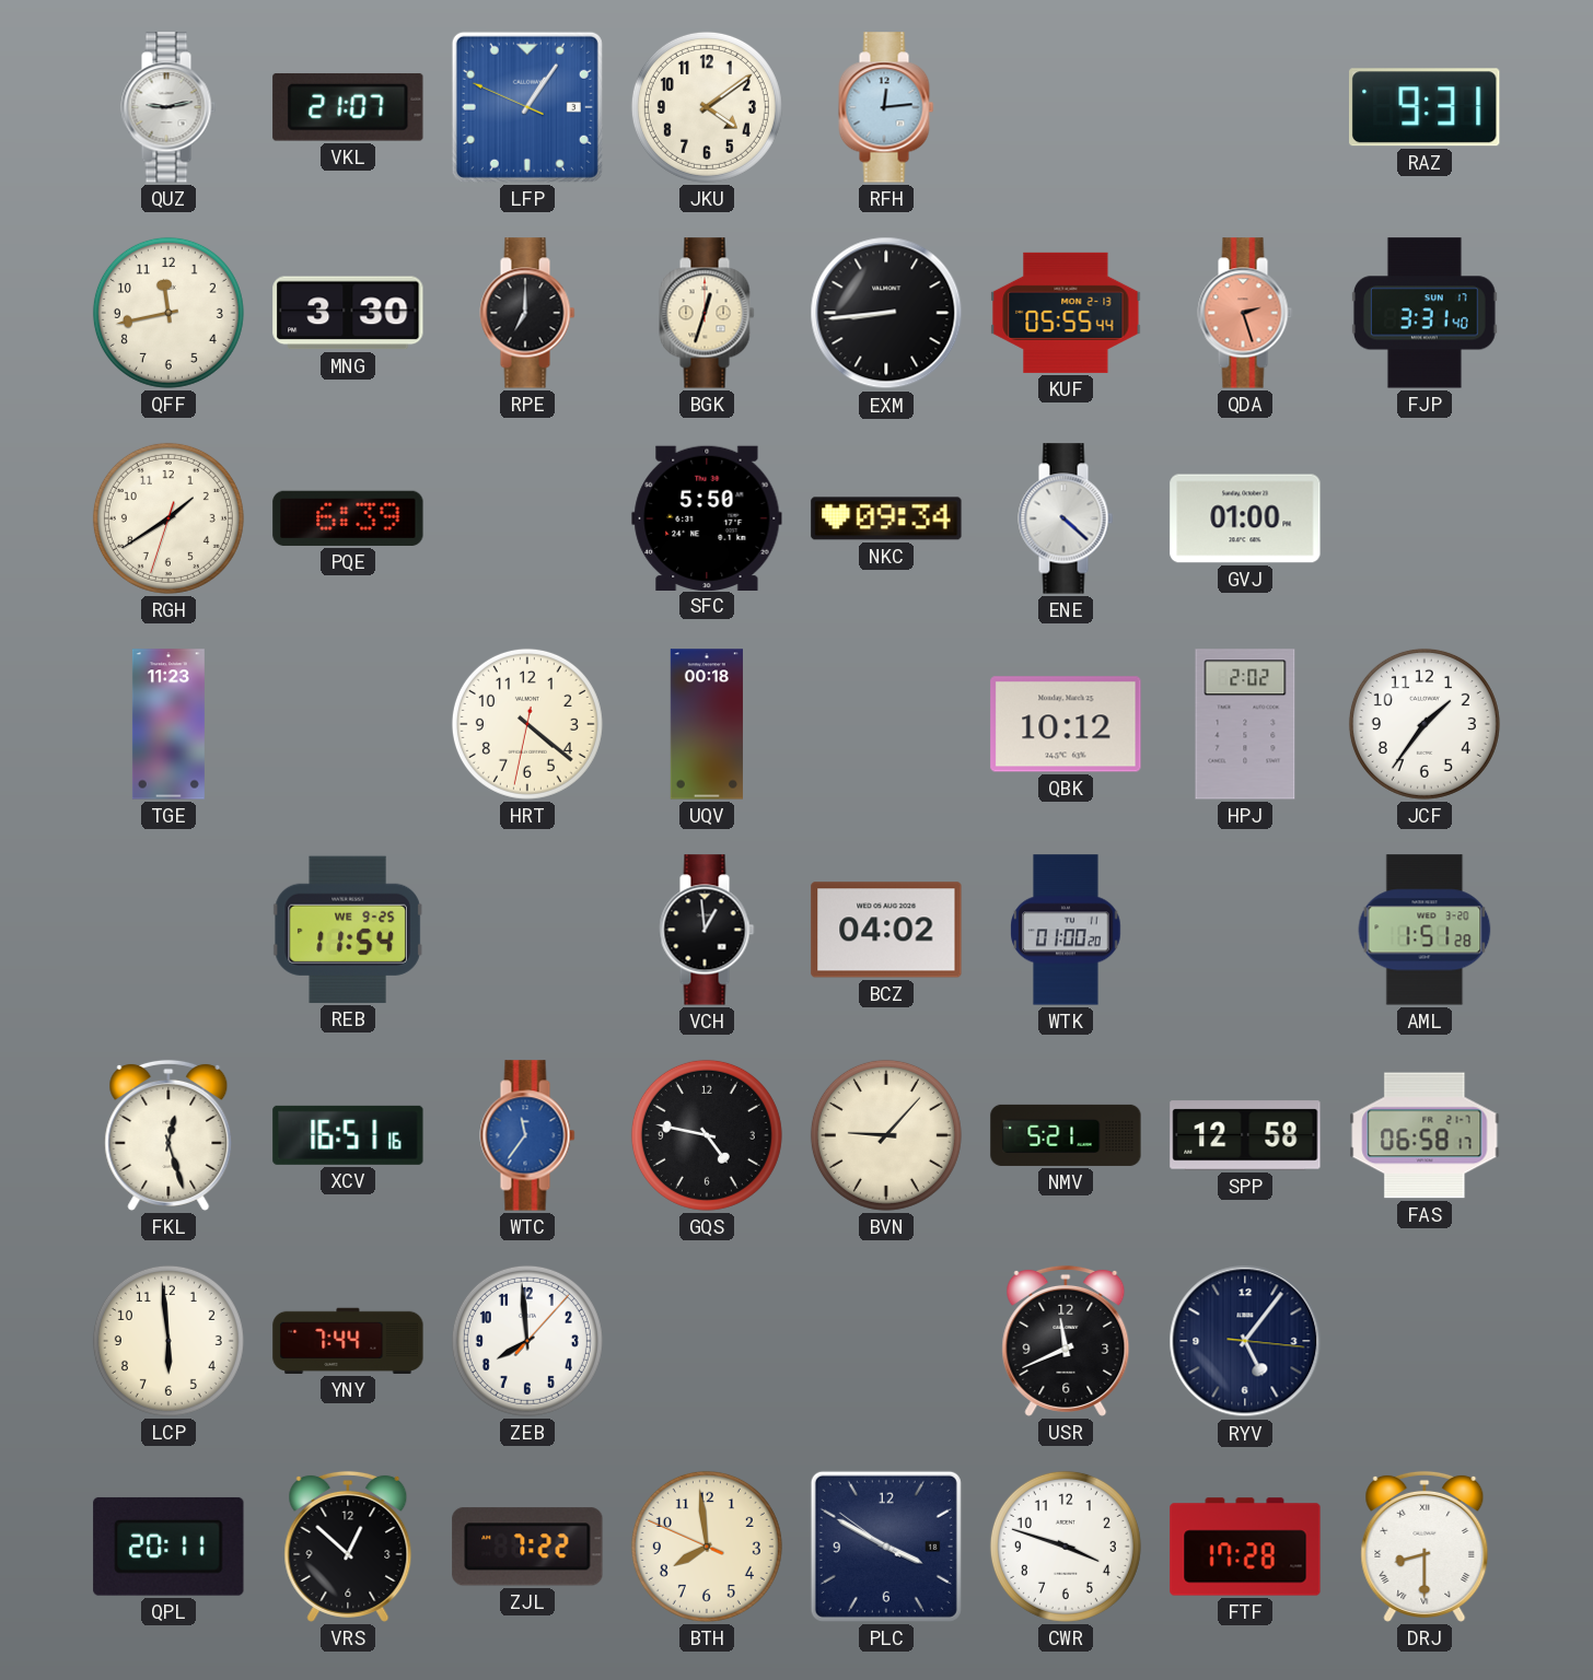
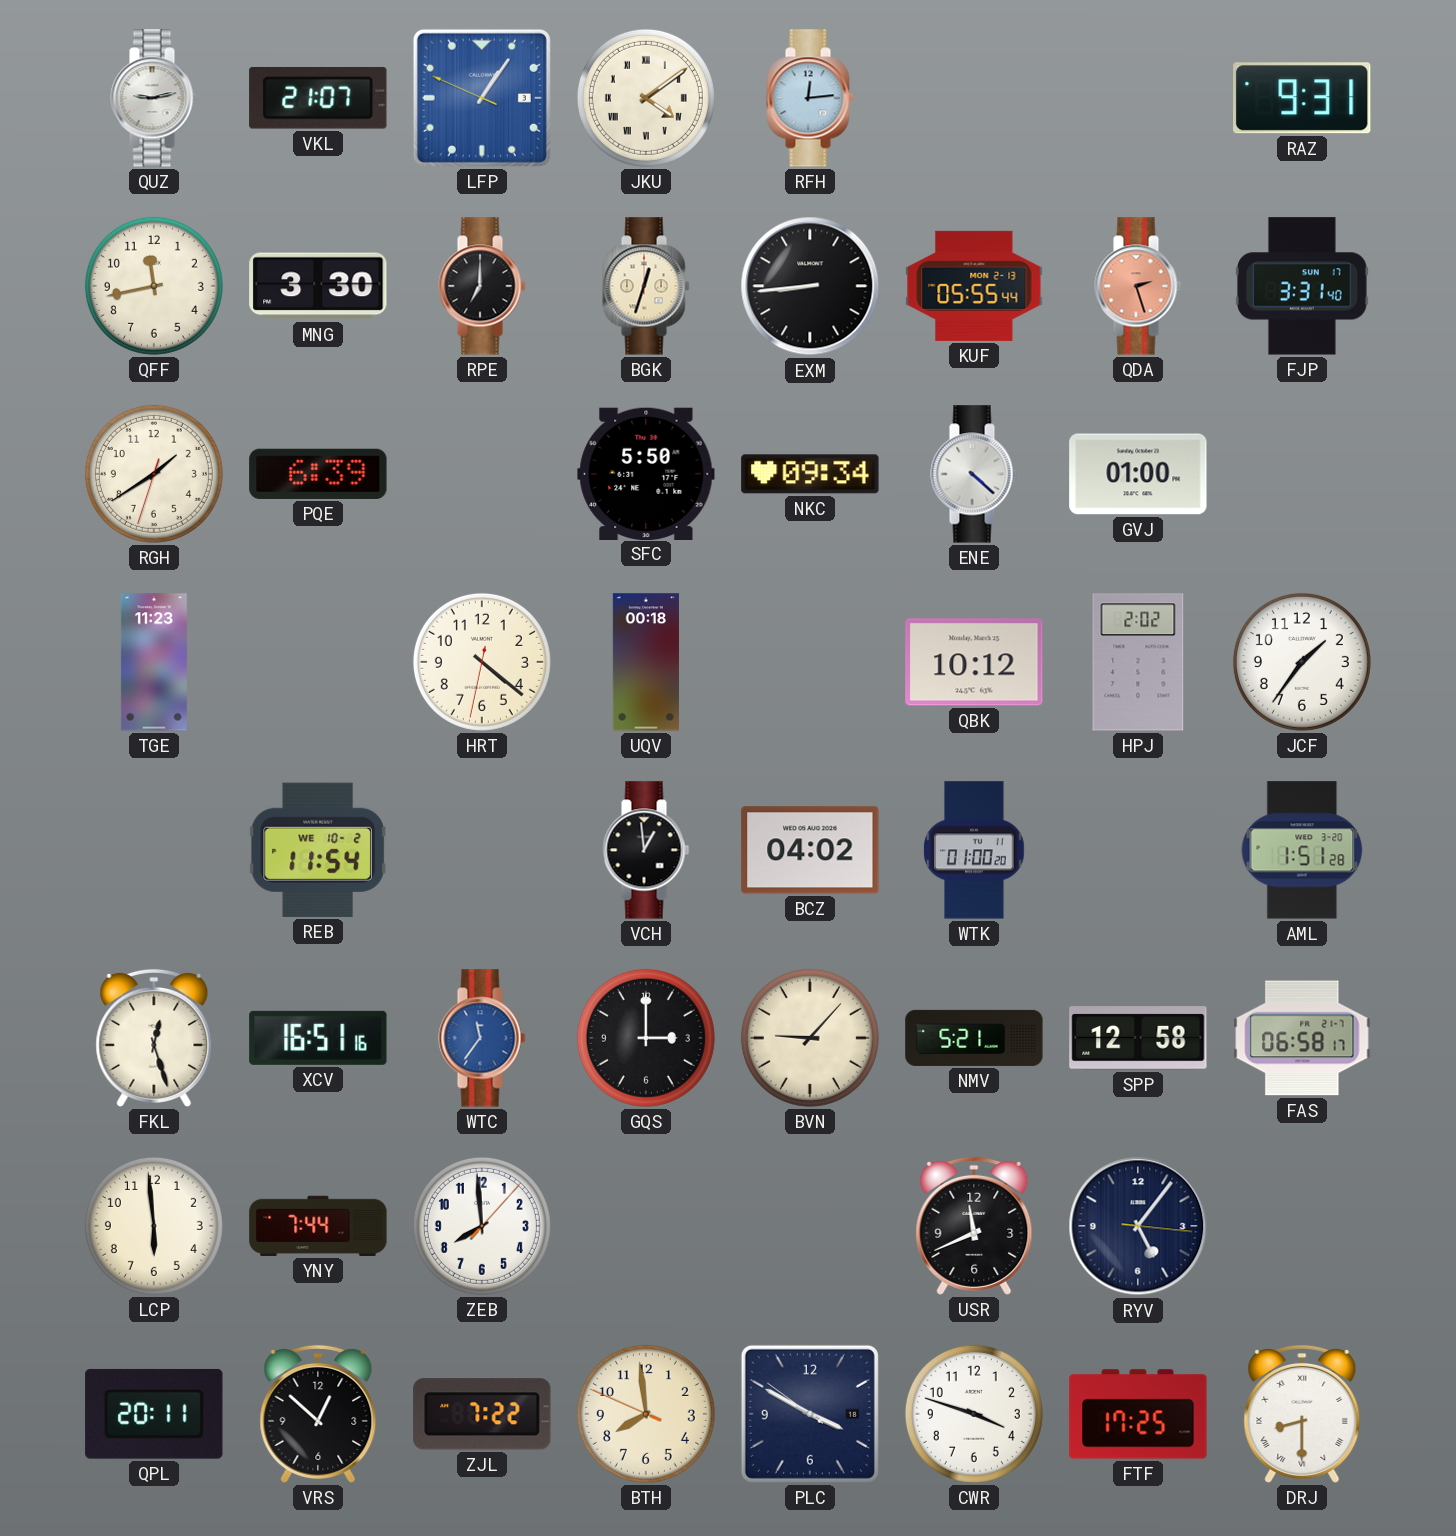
JKU numerals: Arabic -> Roman (646, 98)
REB date: WE 9-25 -> WE 10-2 (318, 850)
GQS: 4:47 -> 3:00 (646, 1038)
FTF: 17:28 -> 17:25 (1138, 1414)
